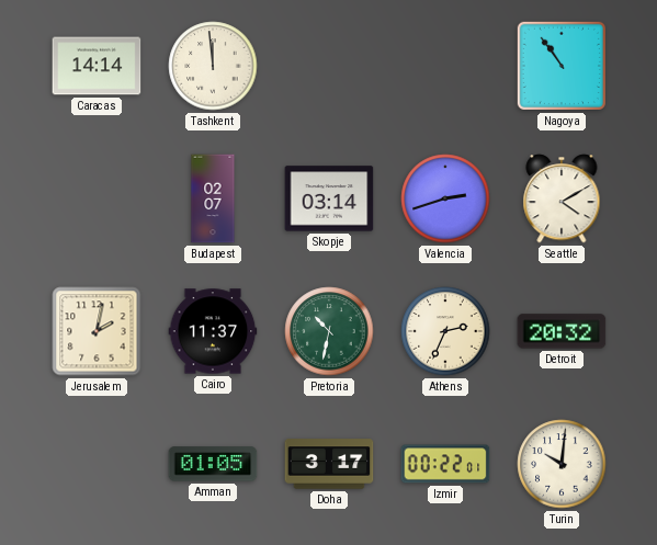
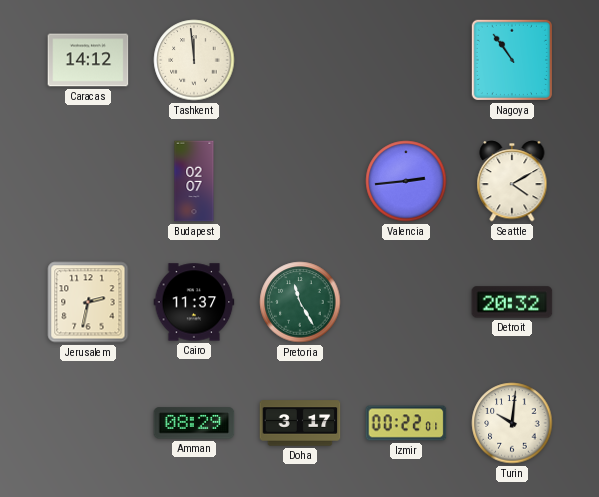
Caracas: 14:14 -> 14:12 (88, 60)
Skopje: 03:14 -> none (329, 198)
Valencia: 2:42 -> 2:44 (406, 181)
Jerusalem: 2:02 -> 2:32 (88, 302)
Pretoria: 10:32 -> 11:25 (300, 302)
Athens: 2:34 -> none (445, 331)
Amman: 01:05 -> 08:29 (194, 423)
